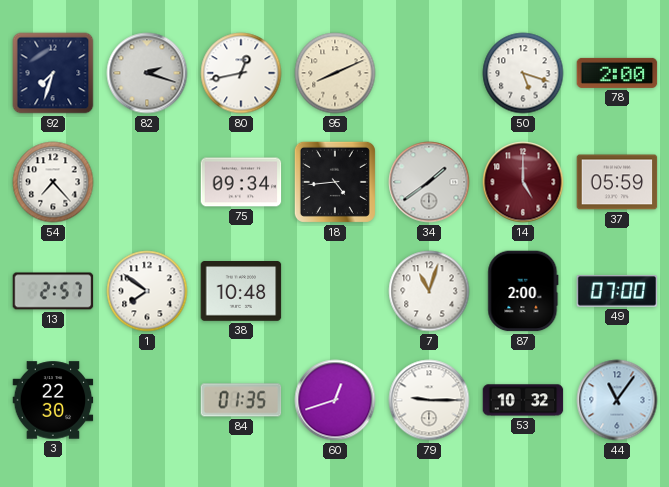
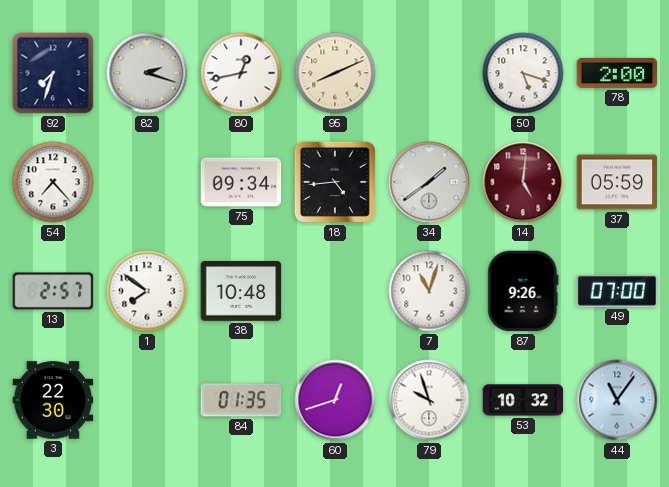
14: 5:00 -> 5:01 (523, 182)
87: 2:00 -> 9:26 (523, 291)
79: 9:15 -> 9:57 (429, 400)
